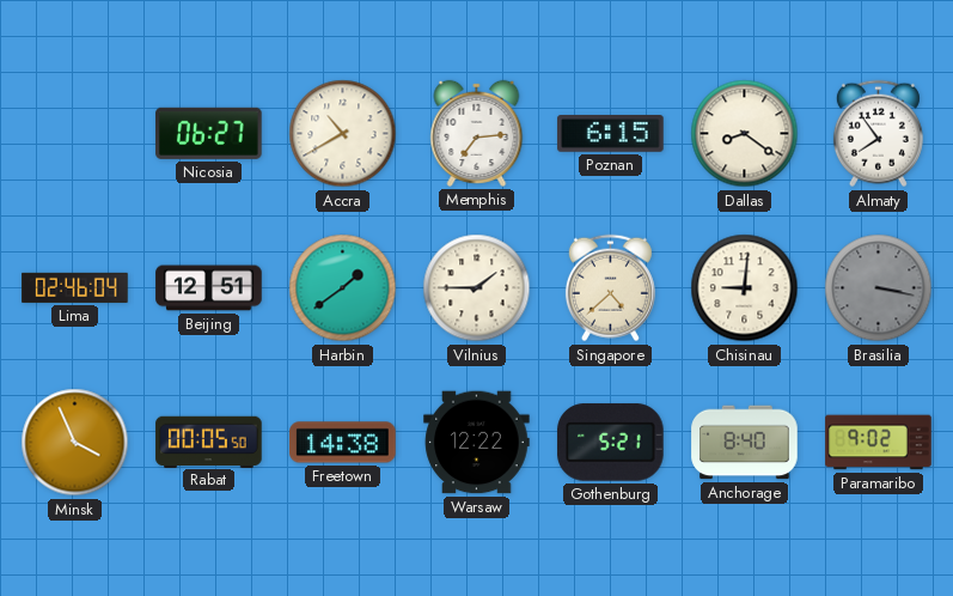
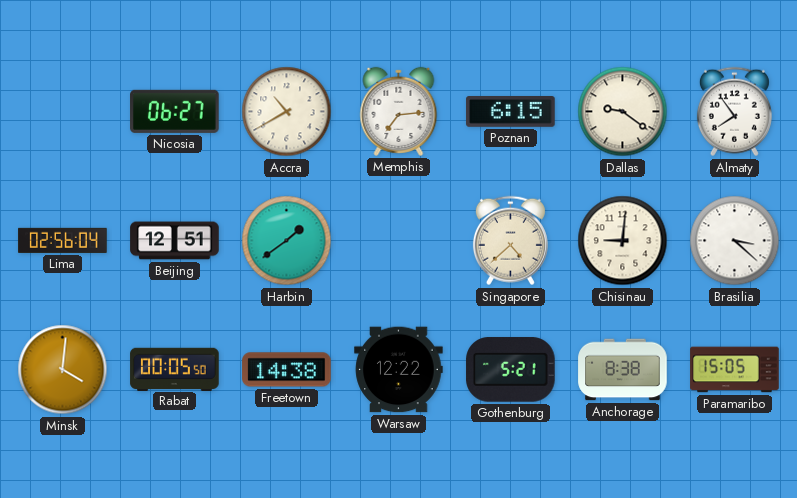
Dallas: 8:21 -> 9:21 (623, 112)
Lima: 02:46 -> 02:56 (63, 240)
Vilnius: 1:45 -> none (477, 288)
Brasilia: 3:17 -> 3:22 (735, 241)
Brasilia dial: grey -> white (735, 241)
Minsk: 3:56 -> 4:01 (63, 370)
Anchorage: 8:40 -> 8:38 (623, 370)
Paramaribo: 9:02 -> 15:05 (735, 370)
